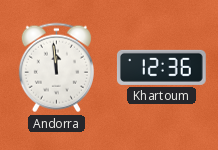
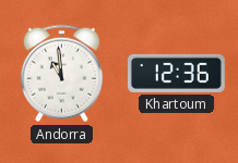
Andorra: 11:59 -> 10:59 (61, 74)
